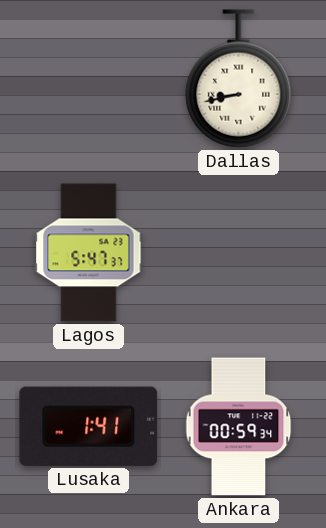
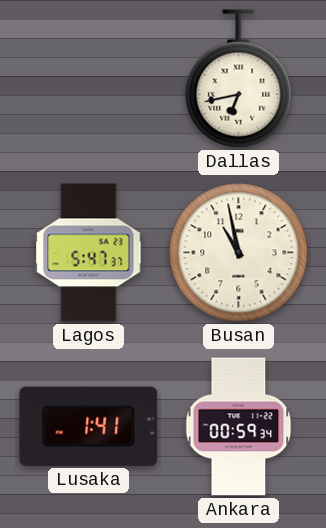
Dallas: 8:43 -> 6:43 (239, 79)
Busan: none -> 10:58 (239, 253)
